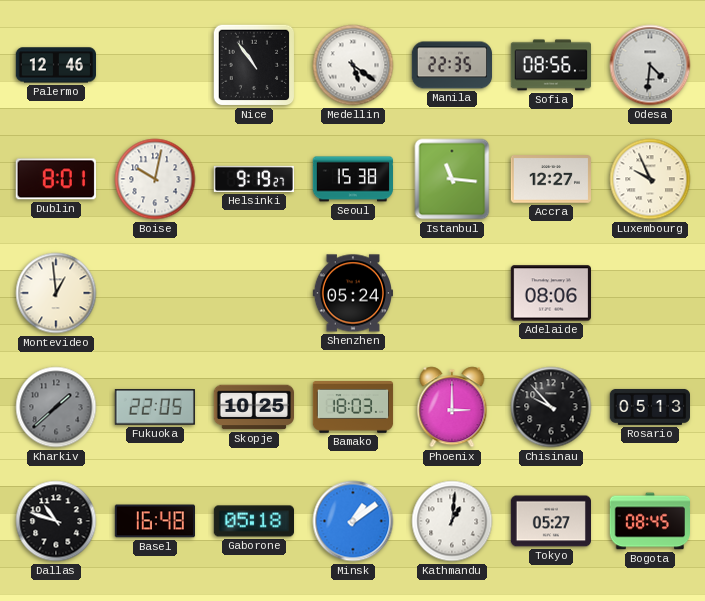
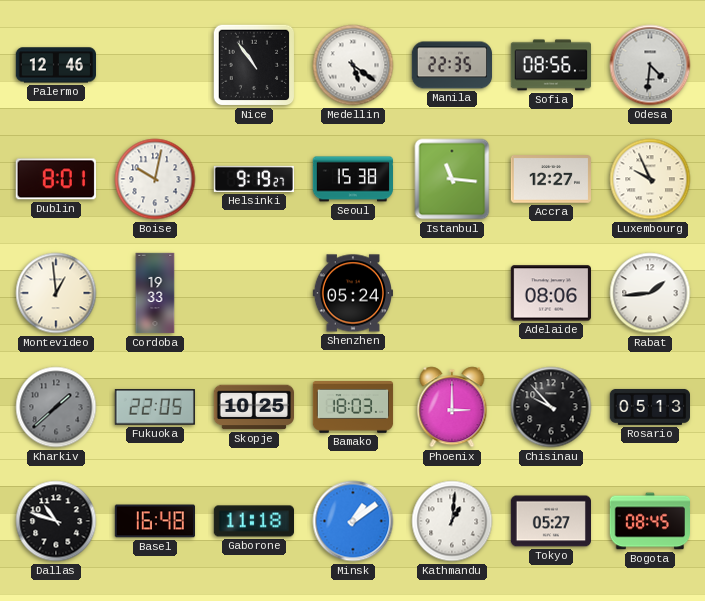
Cordoba: none -> 19:33 (155, 293)
Rabat: none -> 1:44 (650, 293)
Gaborone: 05:18 -> 11:18 (253, 521)
